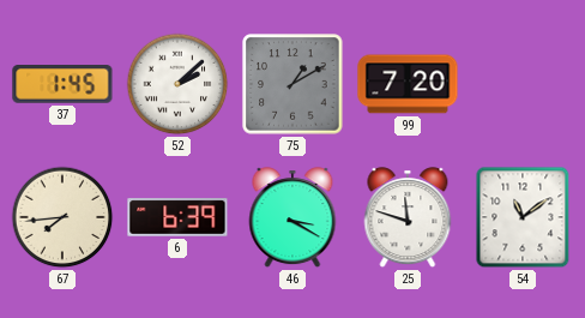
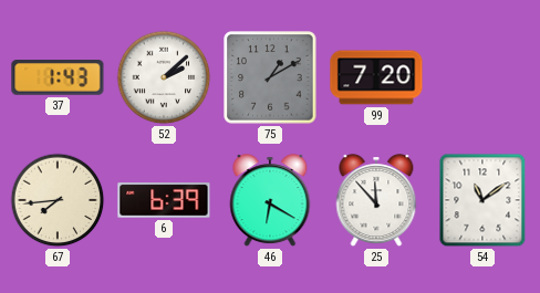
37: 1:45 -> 1:43 (58, 79)
46: 3:20 -> 6:20 (270, 201)
25: 11:48 -> 11:53 (376, 201)
